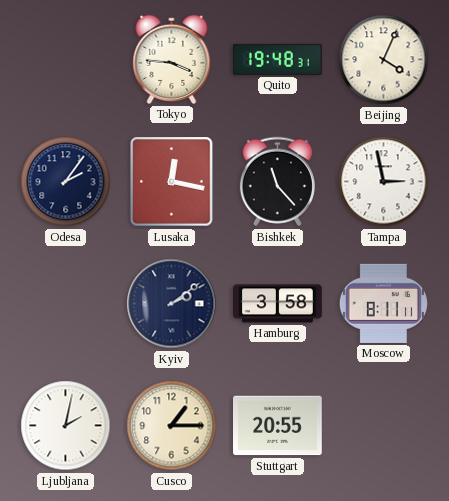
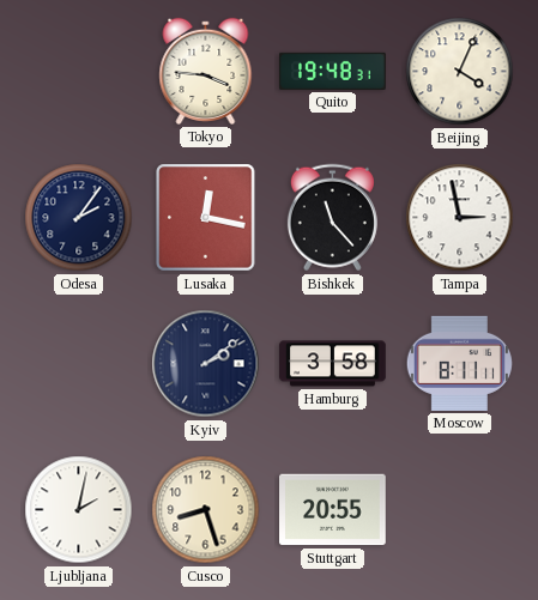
Cusco: 1:15 -> 8:27 (206, 510)
